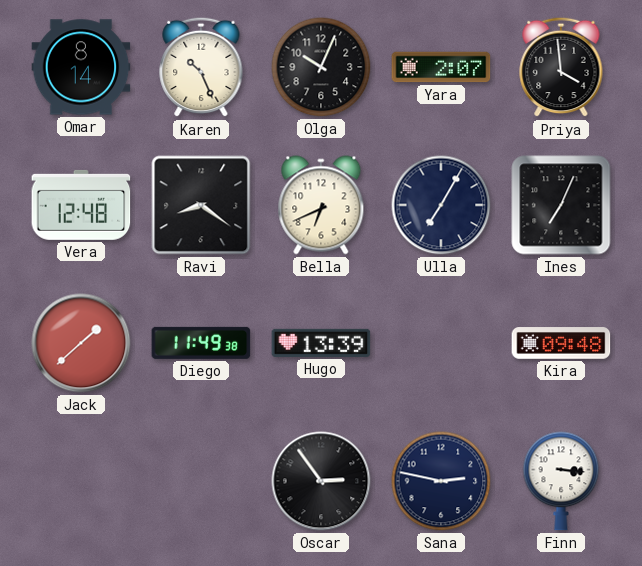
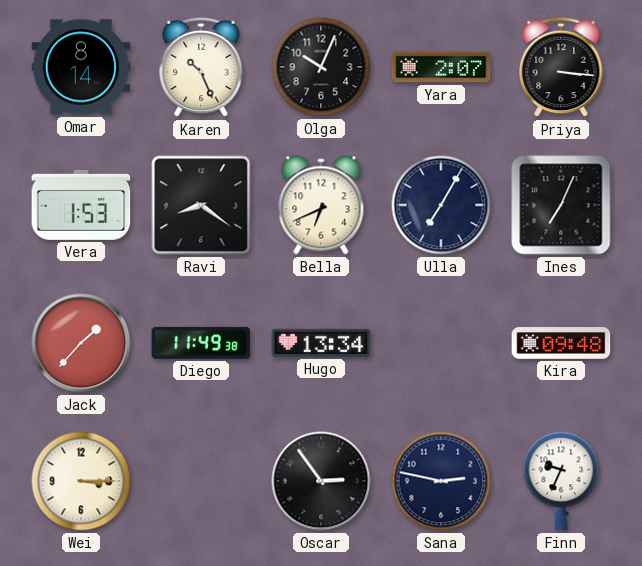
Priya: 3:59 -> 3:16 (561, 67)
Vera: 12:48 -> 1:53 (81, 205)
Jack: 1:38 -> 1:37 (81, 343)
Hugo: 13:39 -> 13:34 (321, 343)
Wei: none -> 3:15 (81, 481)
Finn: 3:16 -> 9:34 (561, 481)
